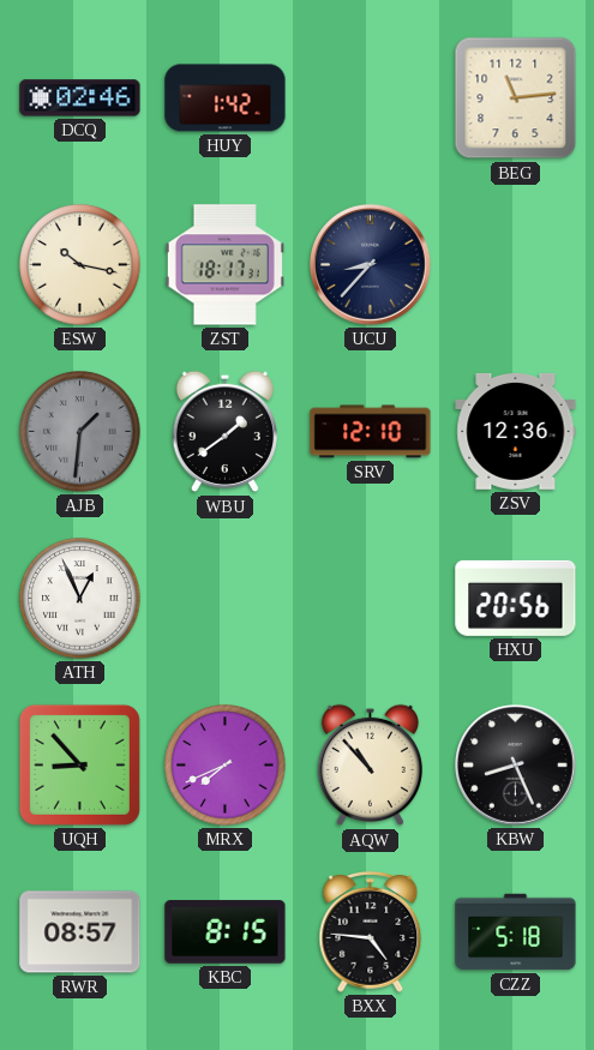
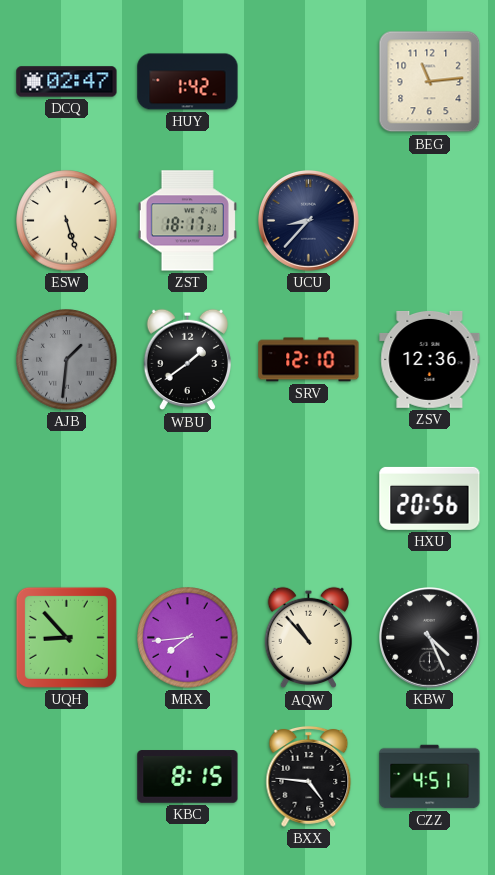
DCQ: 02:46 -> 02:47 (67, 82)
ESW: 10:17 -> 5:27 (67, 221)
ATH: 12:56 -> none (80, 599)
MRX: 7:41 -> 7:44 (188, 638)
KBW: 8:26 -> 4:26 (430, 638)
RWR: 08:57 -> none (80, 932)
CZZ: 5:18 -> 4:51 (430, 777)
